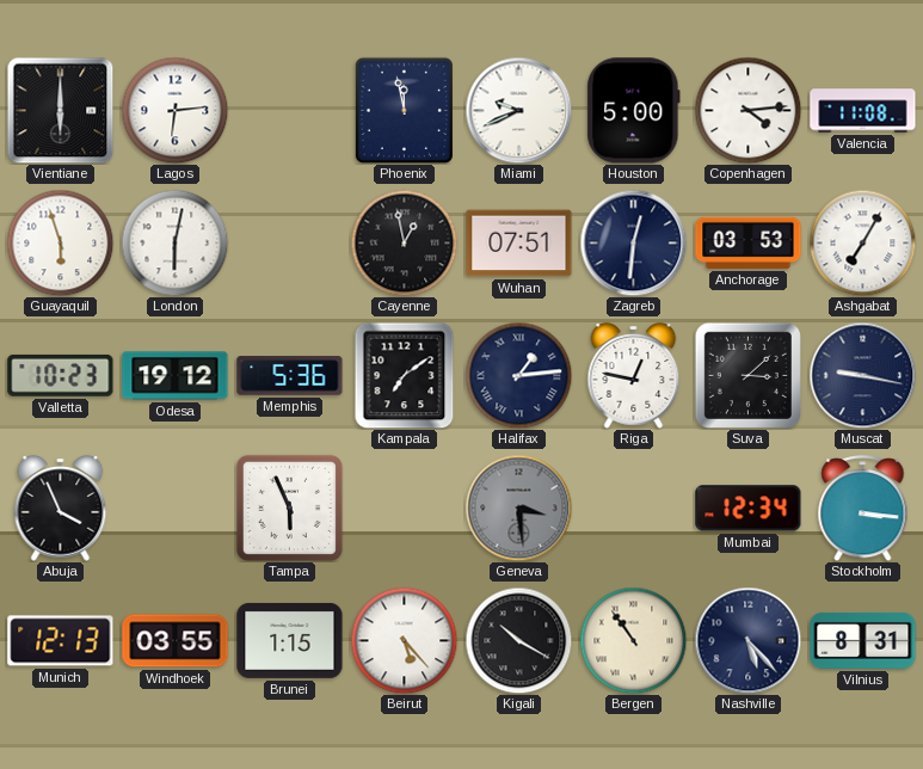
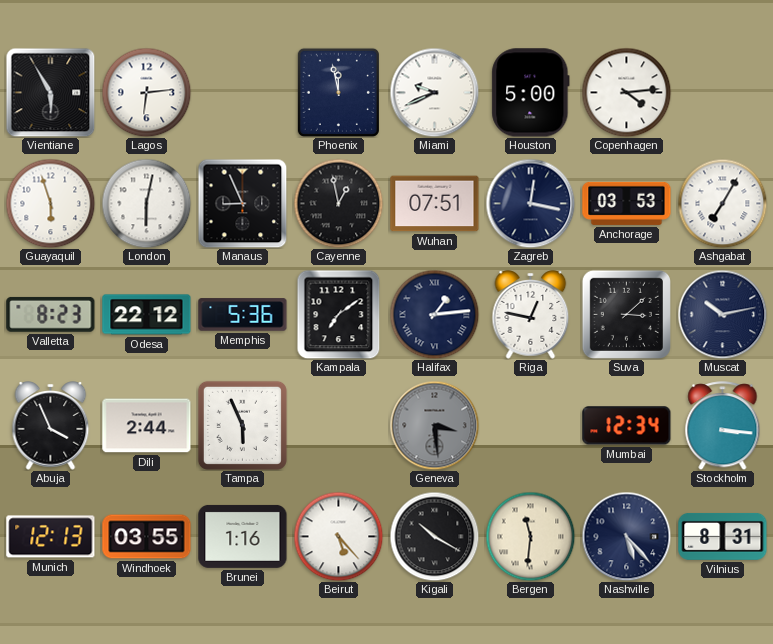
Vientiane: 6:00 -> 5:55 (50, 92)
Valencia: 11:08 -> none (863, 111)
Manaus: none -> 8:56 (242, 203)
Zagreb: 12:31 -> 12:17 (530, 203)
Valletta: 10:23 -> 8:23 (51, 314)
Odesa: 19:12 -> 22:12 (147, 315)
Muscat: 9:17 -> 10:13 (722, 314)
Dili: none -> 2:44 (147, 426)
Brunei: 1:15 -> 1:16 (243, 536)
Bergen: 10:54 -> 11:31 (530, 536)
